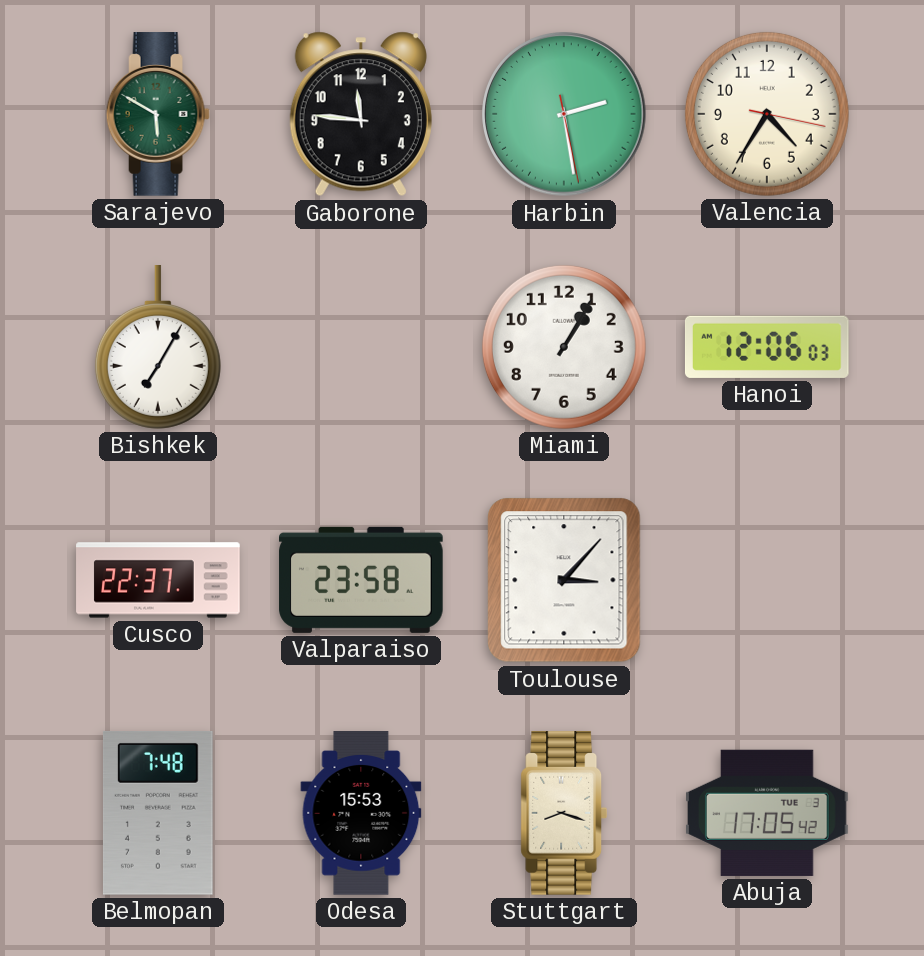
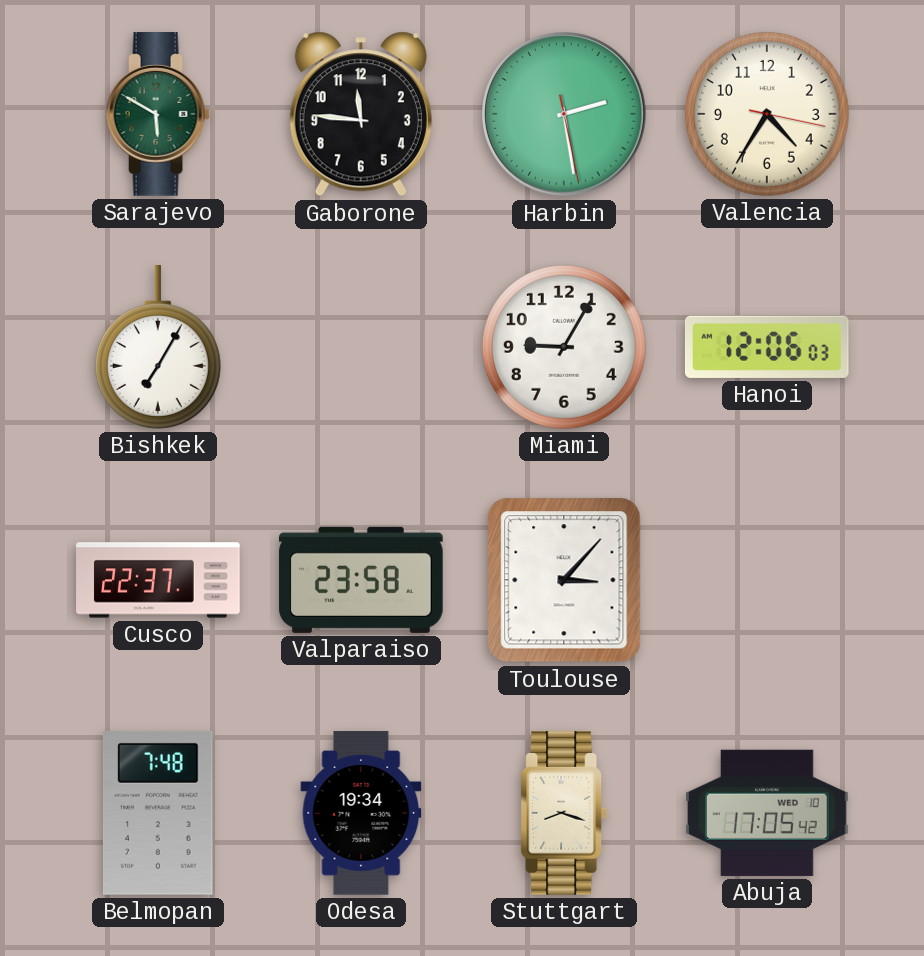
Miami: 1:05 -> 9:05 (564, 347)
Odesa: 15:53 -> 19:34 (361, 813)
Abuja date: TUE 3 -> WED 10 (768, 813)
